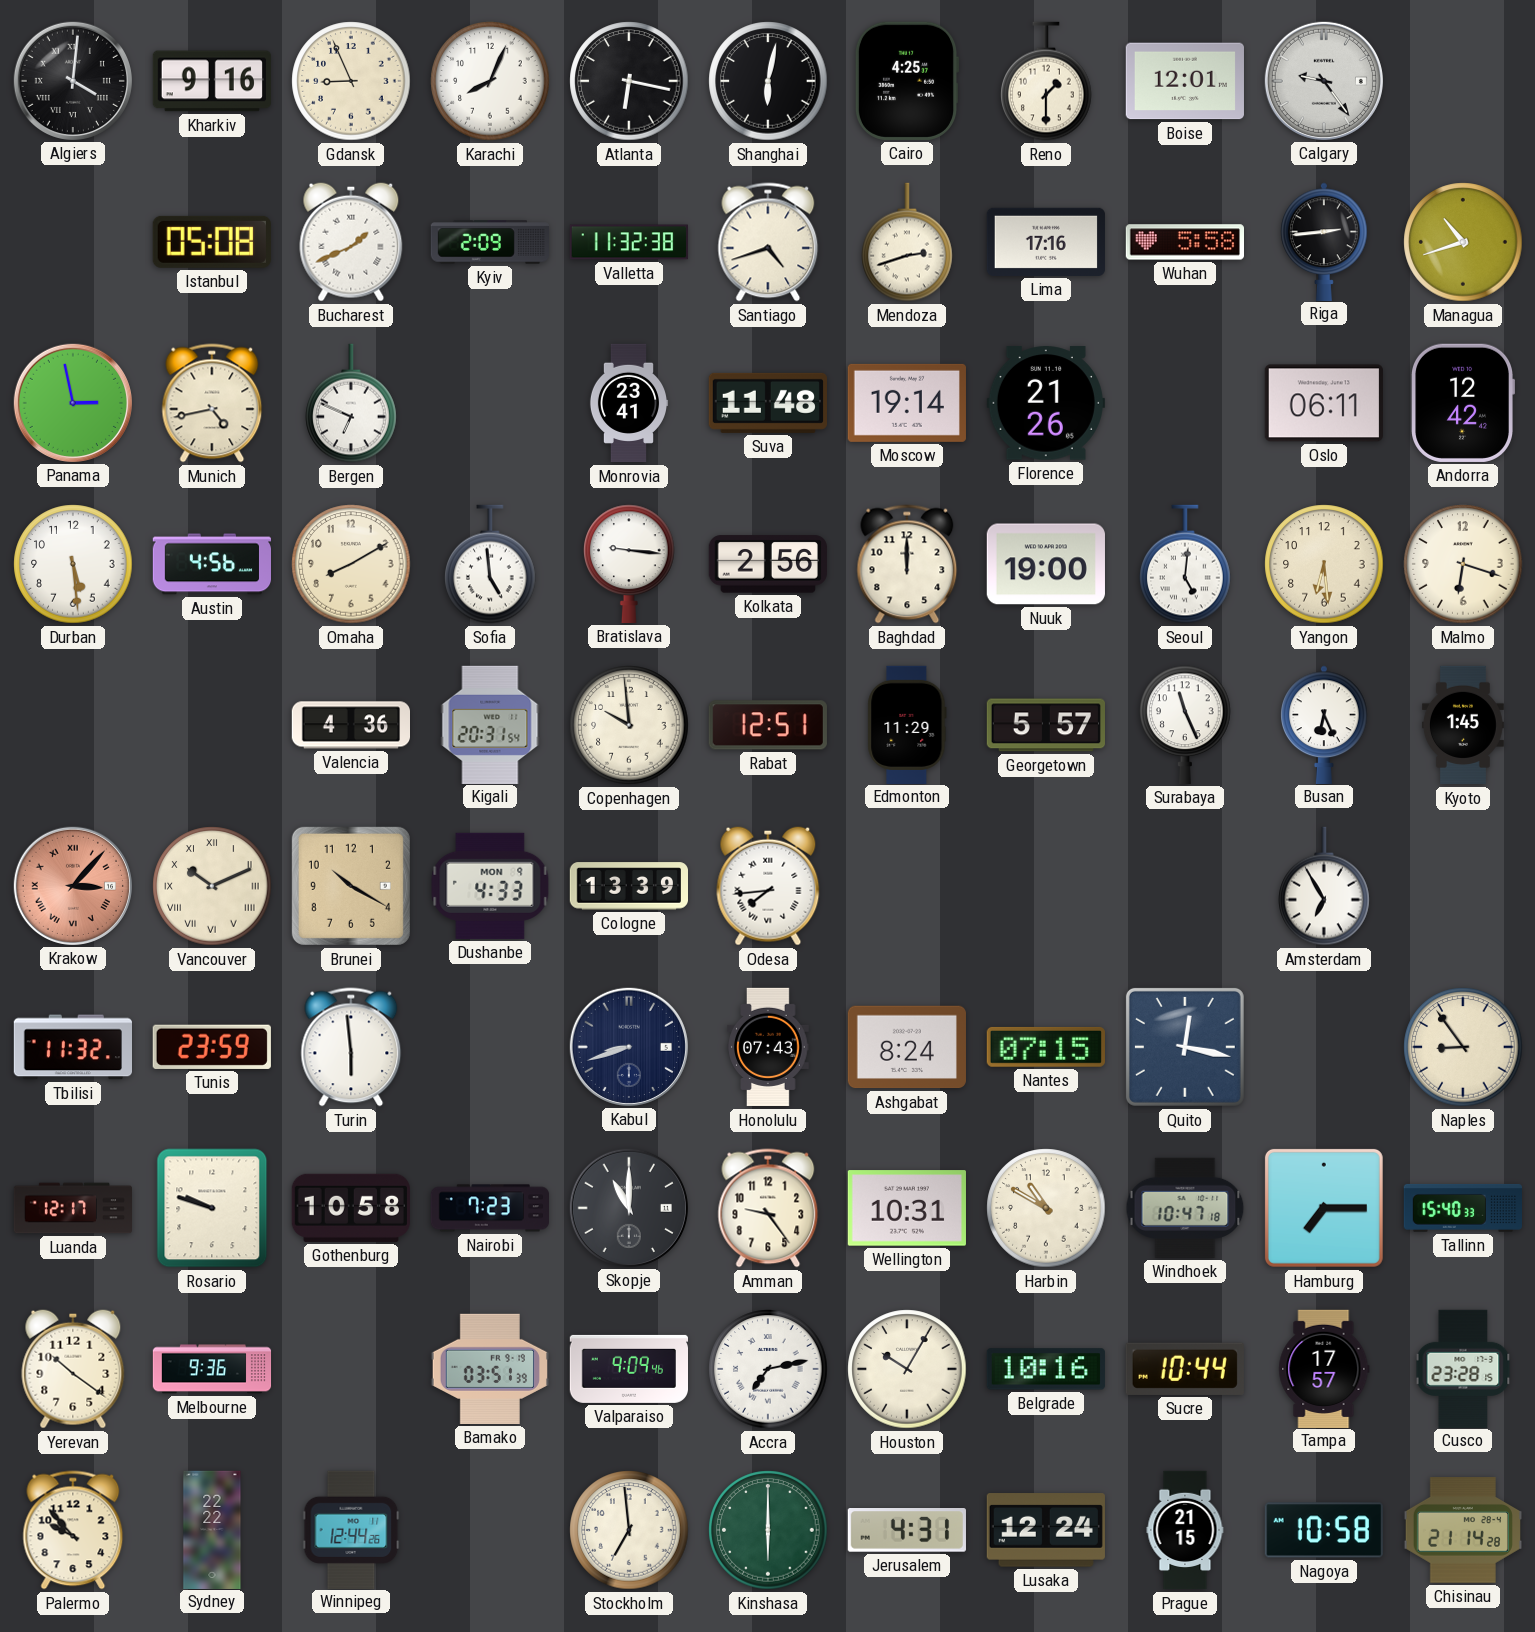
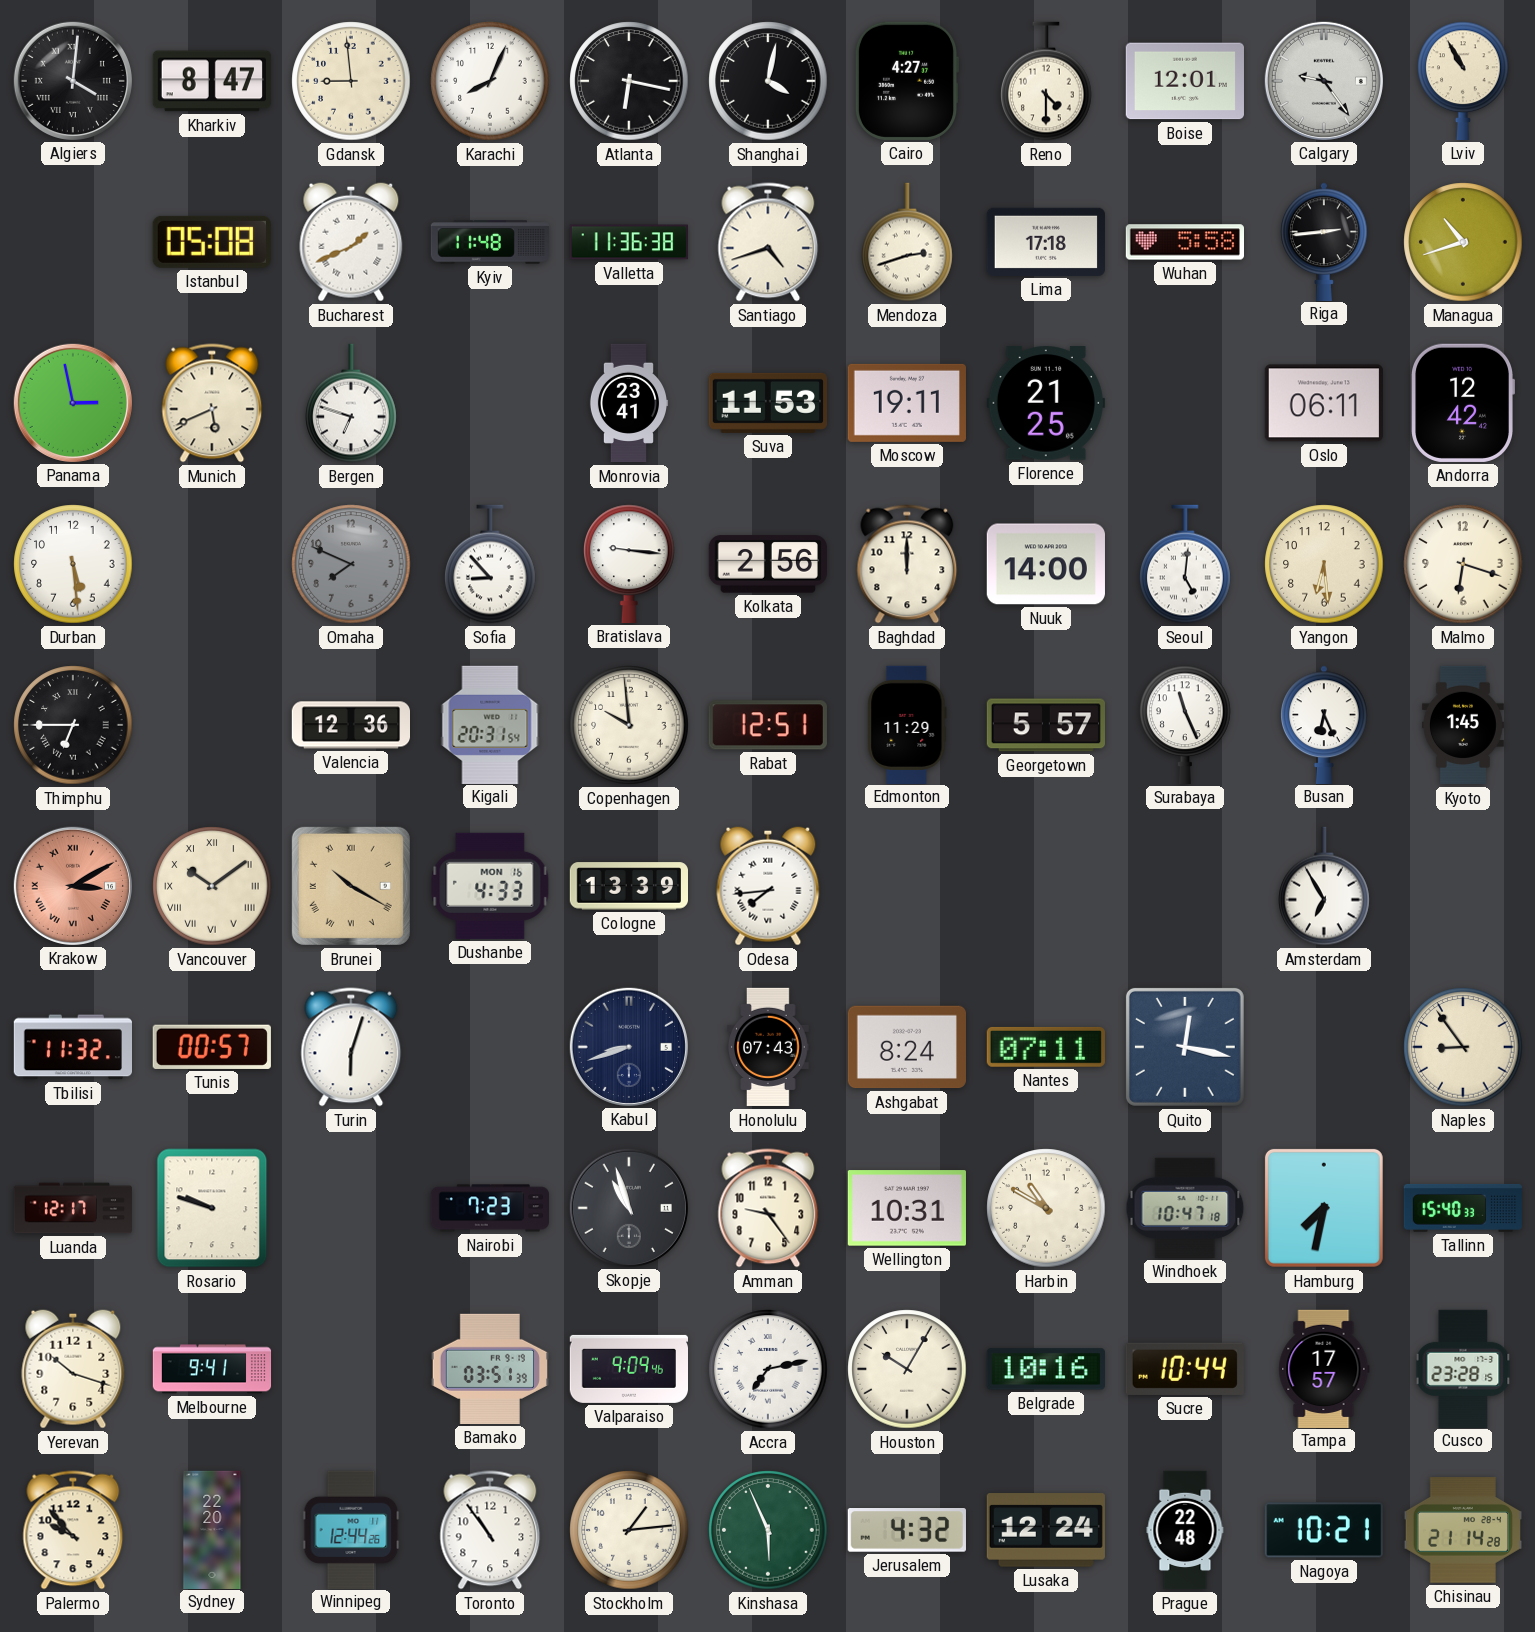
Kharkiv: 9:16 -> 8:47 (212, 81)
Gdansk: 8:56 -> 8:59 (351, 81)
Shanghai: 6:02 -> 4:02 (768, 81)
Cairo: 4:25 -> 4:27 (907, 81)
Reno: 1:30 -> 4:30 (1046, 81)
Lviv: none -> 10:55 (1463, 81)
Kyiv: 2:09 -> 11:48 (489, 242)
Valletta: 11:32 -> 11:36 (628, 242)
Lima: 17:16 -> 17:18 (1046, 242)
Munich: 4:43 -> 5:41 (212, 403)
Bergen: 6:49 -> 6:48 (351, 403)
Suva: 11:48 -> 11:53 (768, 403)
Moscow: 19:14 -> 19:11 (907, 403)
Florence: 21:26 -> 21:25 (1046, 403)
Austin: 4:56 -> none (211, 564)
Omaha: 8:10 -> 7:49 (351, 564)
Omaha dial: cream -> grey (351, 564)
Sofia: 4:59 -> 8:53 (490, 564)
Nuuk: 19:00 -> 14:00 (1046, 564)
Thimphu: none -> 6:45 (73, 725)
Valencia: 4:36 -> 12:36 (350, 725)
Krakow: 3:07 -> 3:10 (73, 886)
Vancouver: 10:11 -> 10:09 (212, 886)
Brunei numerals: Arabic -> Roman (351, 886)
Dushanbe date: MON 9 -> MON 16 (490, 886)
Tunis: 23:59 -> 00:57 (212, 1047)
Turin: 5:59 -> 6:03 (351, 1047)
Nantes: 07:15 -> 07:11 (1046, 1047)
Gothenburg: 10:58 -> none (351, 1208)
Skopje: 11:00 -> 10:57 (629, 1208)
Hamburg: 7:15 -> 7:32 (1324, 1208)
Yerevan: 10:21 -> 10:18 (73, 1369)
Melbourne: 9:36 -> 9:41 (212, 1369)
Sydney: 22:22 -> 22:20 (212, 1529)
Toronto: none -> 10:54 (490, 1530)
Stockholm: 6:59 -> 1:14 (629, 1530)
Kinshasa: 6:00 -> 5:56 (768, 1530)
Jerusalem: 4:31 -> 4:32 (907, 1531)
Prague: 21:15 -> 22:48 (1185, 1530)
Nagoya: 10:58 -> 10:21 (1324, 1530)
